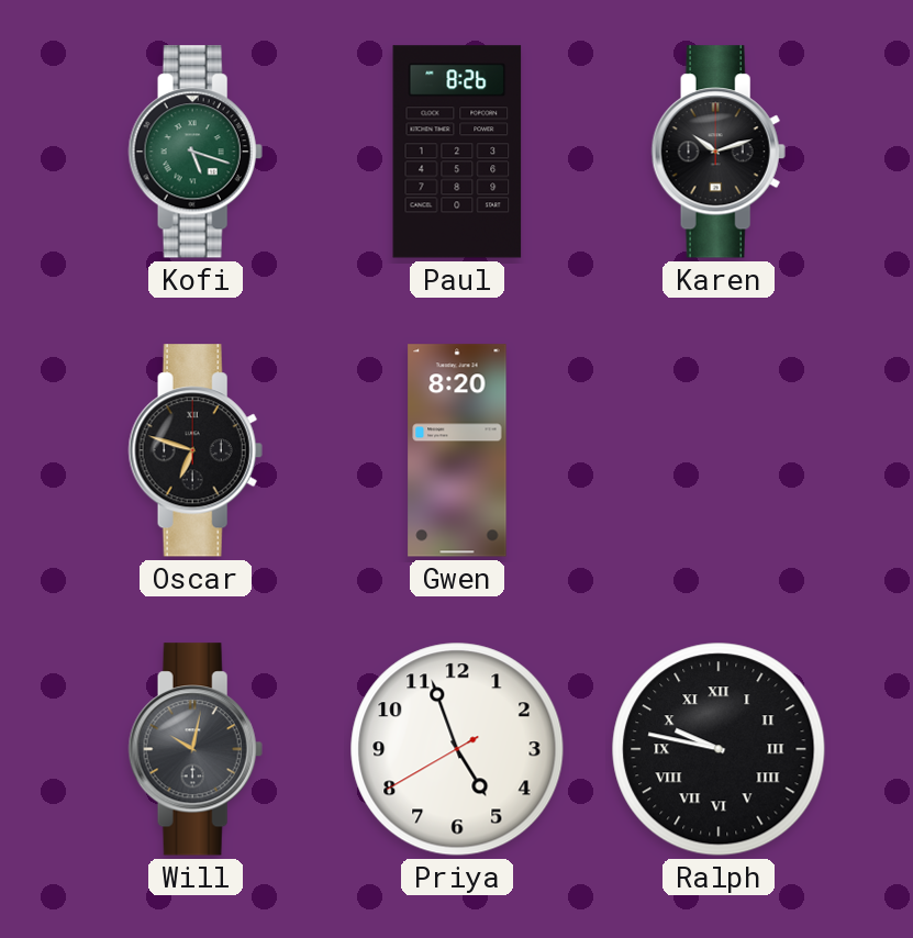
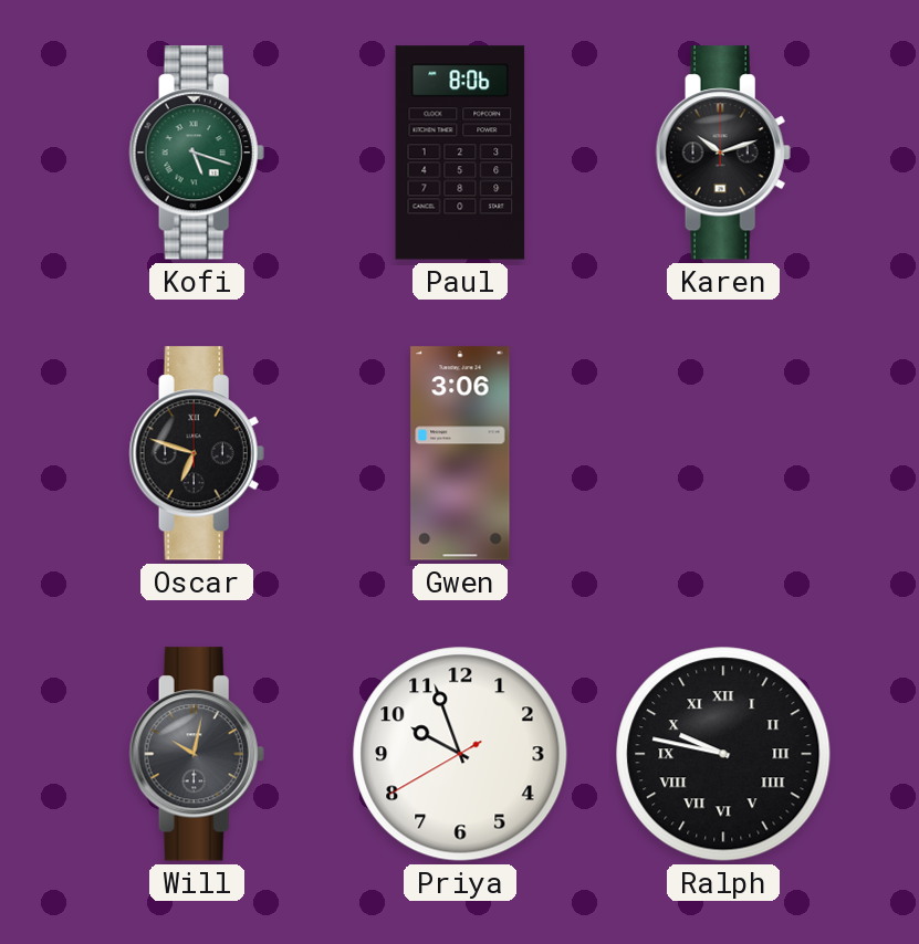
Paul: 8:26 -> 8:06 (460, 153)
Gwen: 8:20 -> 3:06 (460, 453)
Priya: 4:56 -> 9:56 (460, 754)
